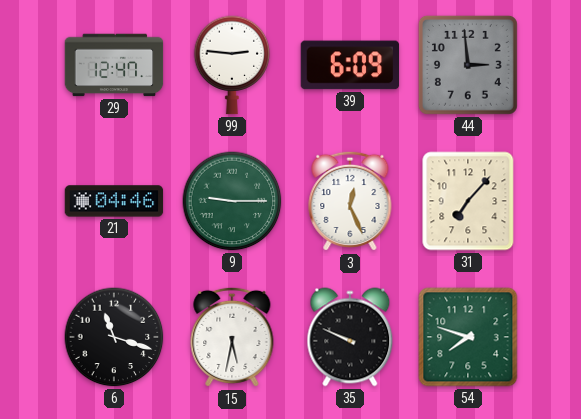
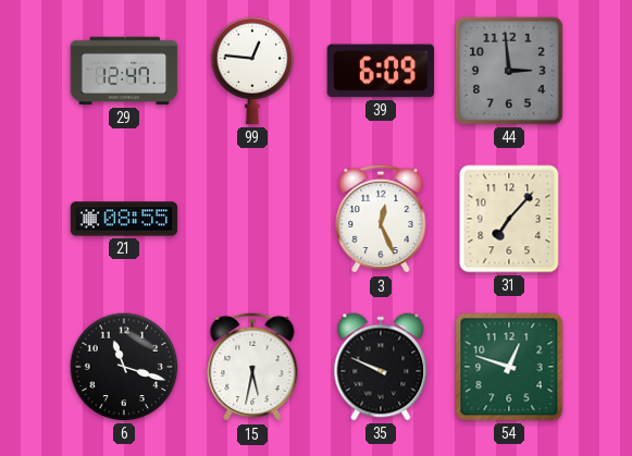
99: 2:46 -> 12:46 (252, 71)
21: 04:46 -> 08:55 (124, 219)
9: 9:15 -> none (232, 201)
54: 7:48 -> 12:48 (509, 367)
